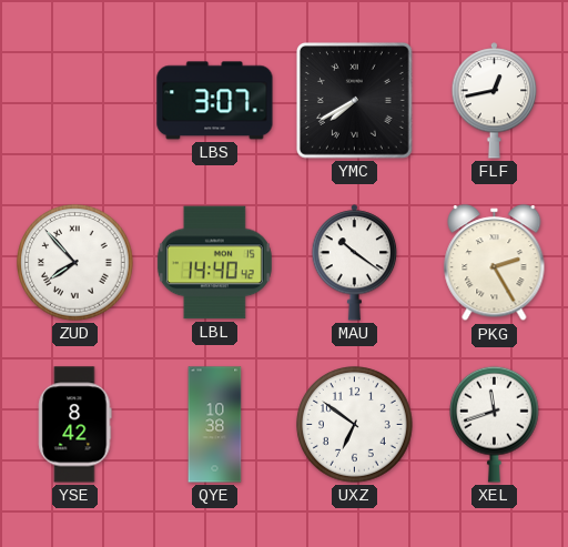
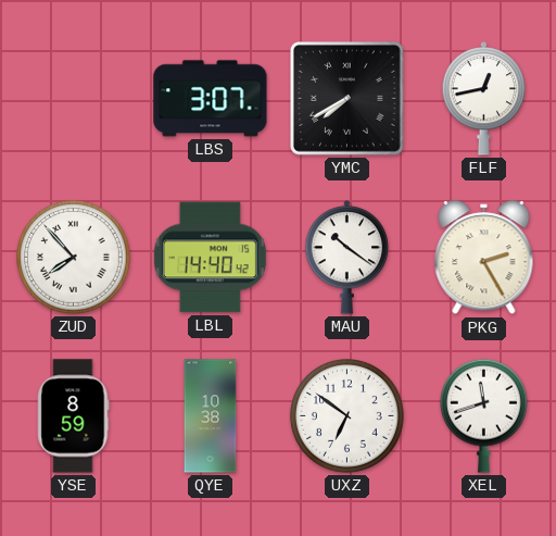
YSE: 8:42 -> 8:59 (74, 416)
